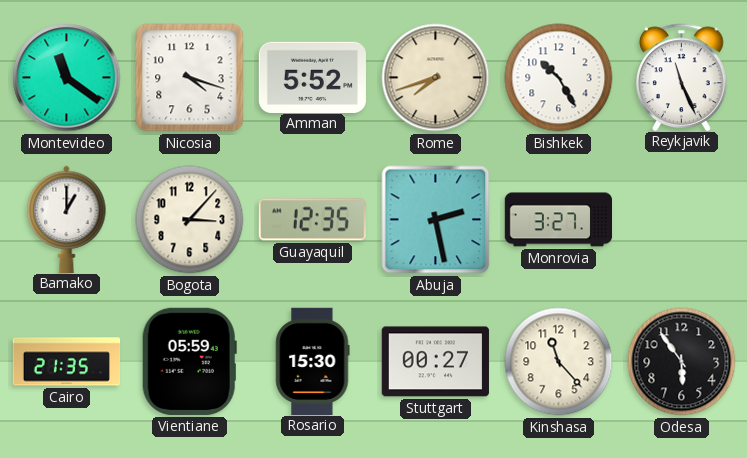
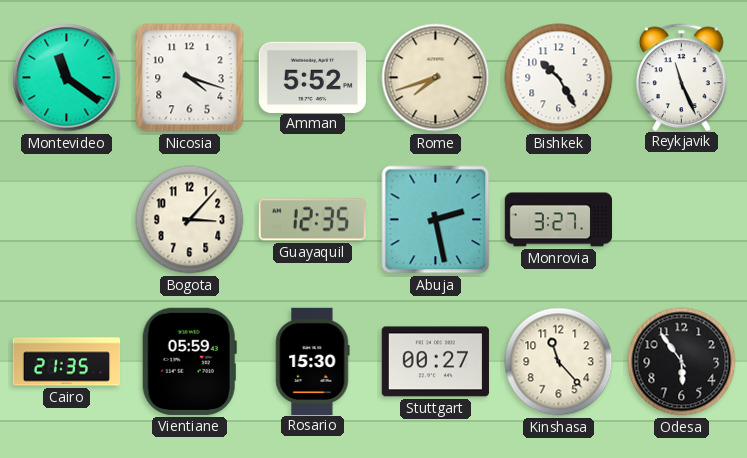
Bamako: 1:00 -> none (67, 219)
